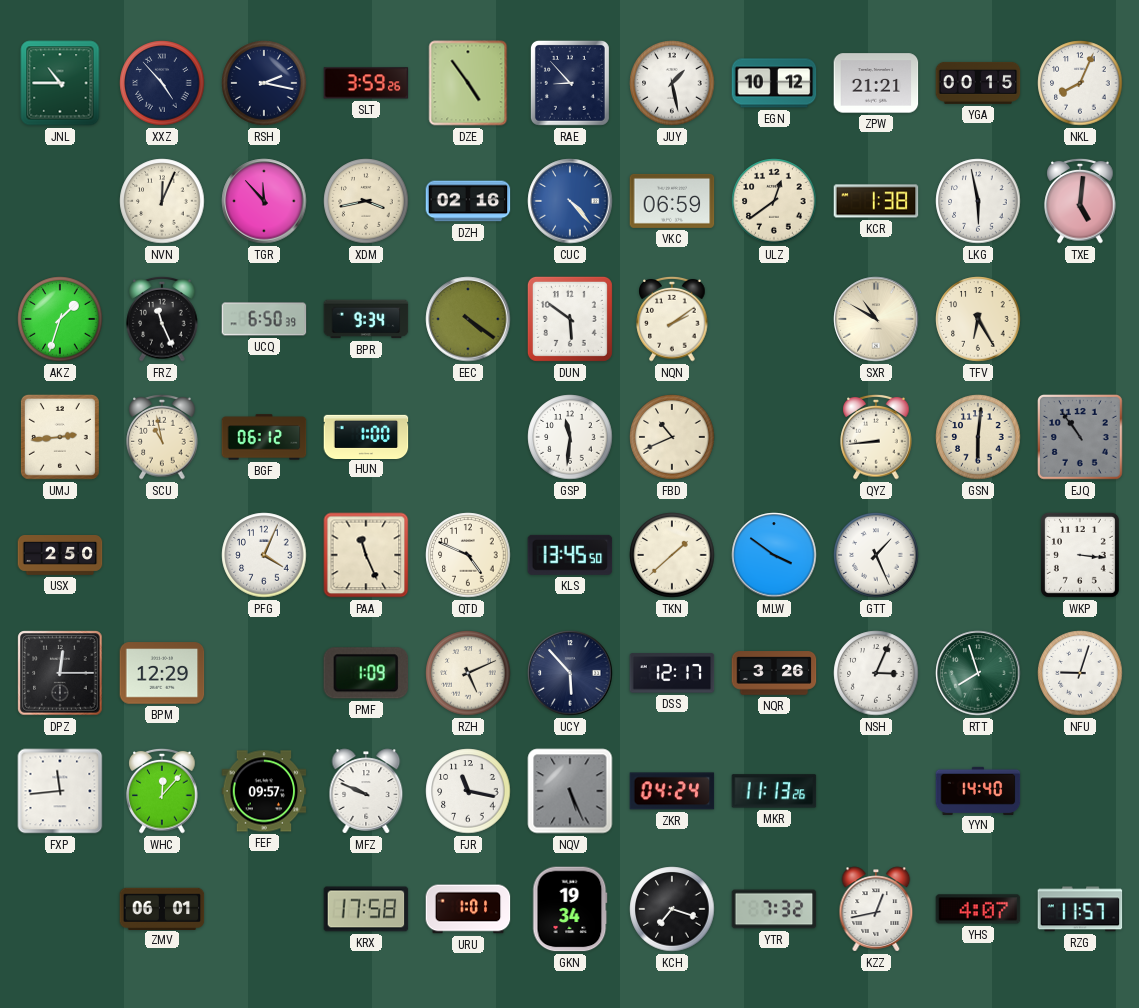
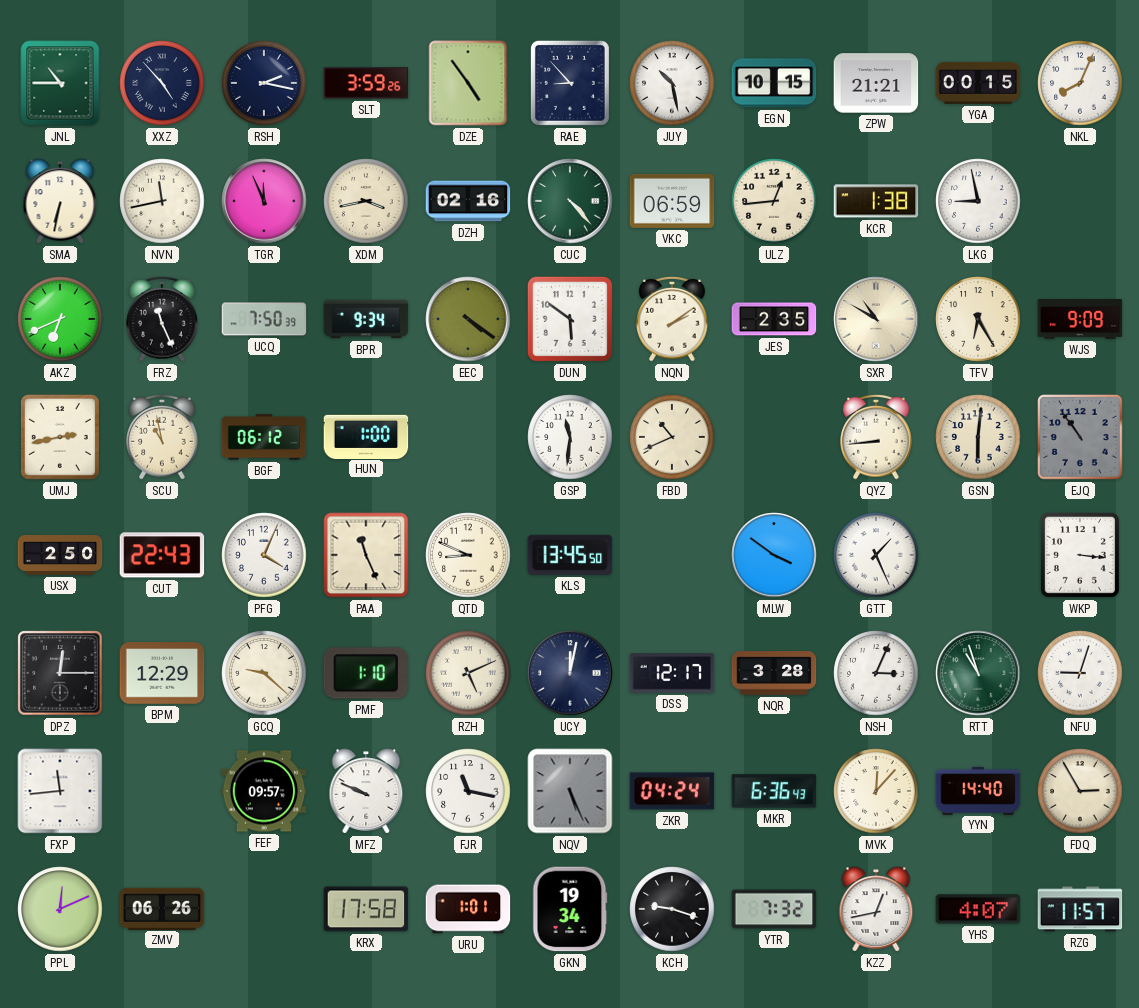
JUY: 1:28 -> 10:28 (672, 83)
EGN: 10:12 -> 10:15 (774, 83)
SMA: none -> 6:32 (60, 201)
NVN: 12:04 -> 11:43 (162, 201)
TGR: 11:53 -> 11:56 (264, 201)
CUC dial: blue -> green (570, 201)
ULZ: 12:39 -> 12:44 (774, 201)
LKG: 5:58 -> 8:58 (978, 201)
TXE: 5:01 -> none (1080, 202)
AKZ: 1:33 -> 6:41 (60, 319)
UCQ: 6:50 -> 7:50 (264, 319)
JES: none -> 2:35 (774, 319)
WJS: none -> 9:09 (1080, 319)
UMJ: 2:44 -> 2:43 (60, 437)
CUT: none -> 22:43 (162, 555)
QTD: 4:49 -> 8:49 (468, 555)
TKN: 1:38 -> none (672, 555)
GCQ: none -> 9:22 (264, 673)
PMF: 1:09 -> 1:10 (365, 673)
UCY: 5:53 -> 12:02 (570, 673)
NQR: 3:26 -> 3:28 (774, 673)
RTT: 7:57 -> 10:57 (978, 673)
WHC: 12:07 -> none (162, 792)
MKR: 11:13 -> 6:36 (774, 791)
MVK: none -> 12:07 (876, 791)
FDQ: none -> 2:55 (1080, 791)
PPL: none -> 12:11 (60, 909)
ZMV: 06:01 -> 06:26 (162, 908)
KCH: 7:18 -> 9:18 (672, 909)
